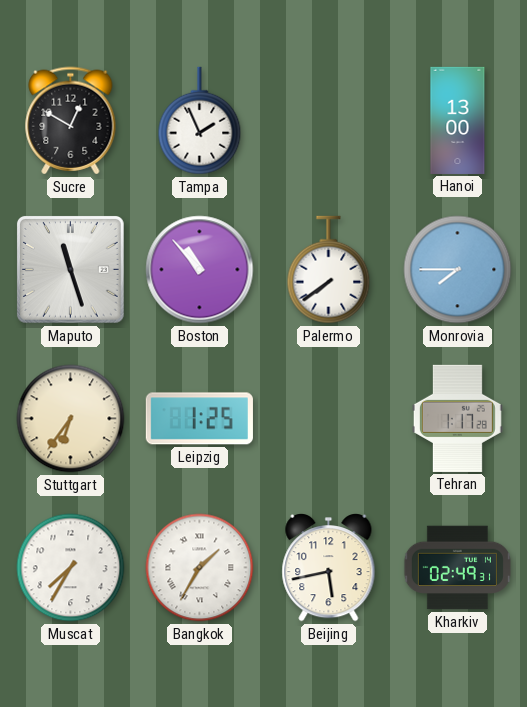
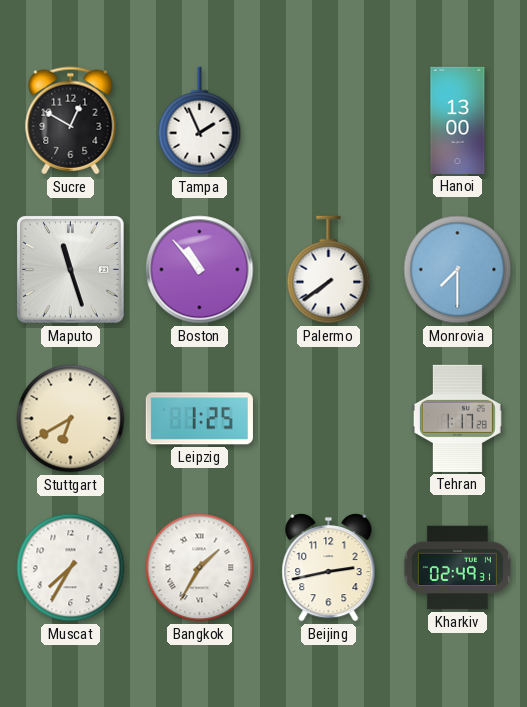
Monrovia: 7:45 -> 7:30 (458, 270)
Stuttgart: 6:36 -> 6:40 (71, 419)
Beijing: 5:43 -> 2:43 (329, 568)
